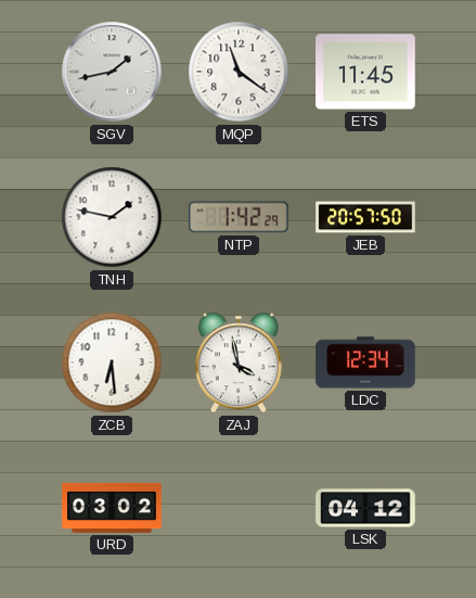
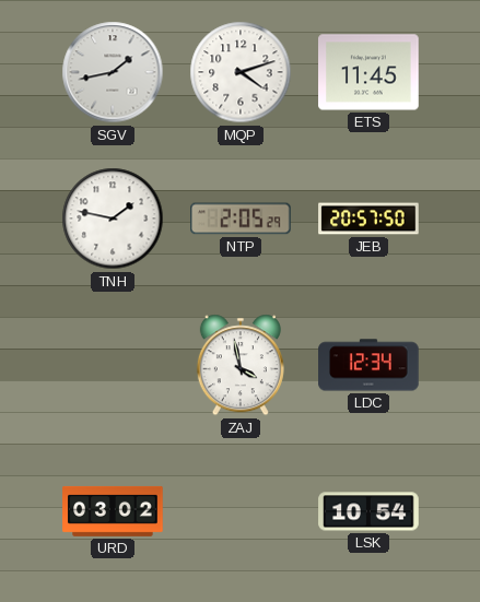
MQP: 11:21 -> 4:12 (241, 72)
NTP: 1:42 -> 2:05 (241, 219)
ZCB: 6:29 -> none (112, 362)
LSK: 04:12 -> 10:54 (368, 511)
